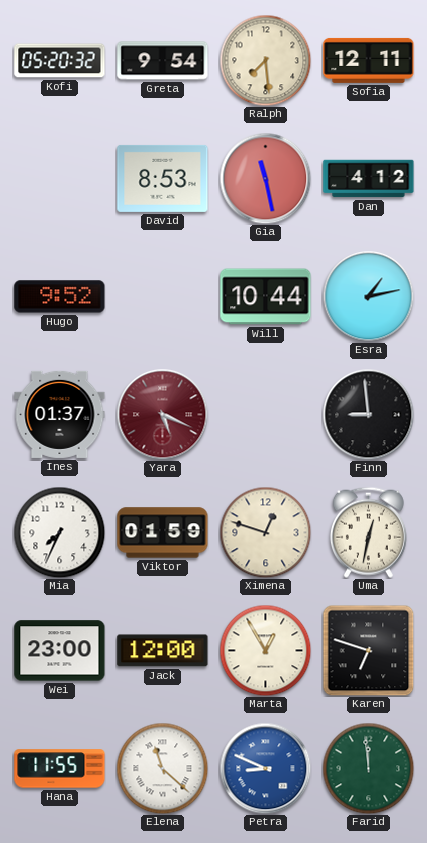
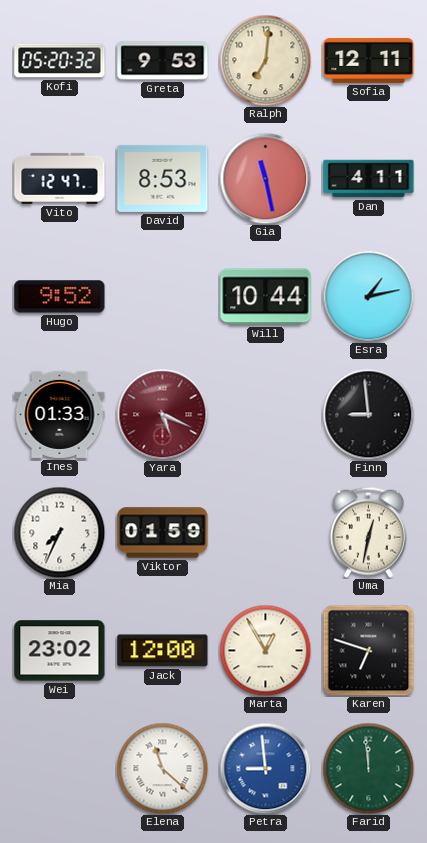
Greta: 9:54 -> 9:53 (163, 61)
Ralph: 7:29 -> 7:01 (265, 60)
Vito: none -> 12:47 (60, 178)
Dan: 4:12 -> 4:11 (369, 179)
Ines: 01:37 -> 01:33 (60, 414)
Ximena: 12:48 -> none (265, 532)
Wei: 23:00 -> 23:02 (60, 651)
Hana: 11:55 -> none (60, 769)
Petra: 8:49 -> 8:59 (265, 768)
